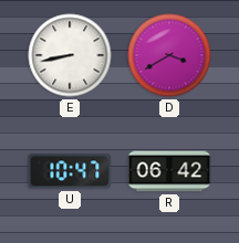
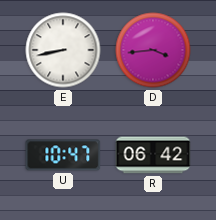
D: 3:40 -> 3:44 (153, 50)
